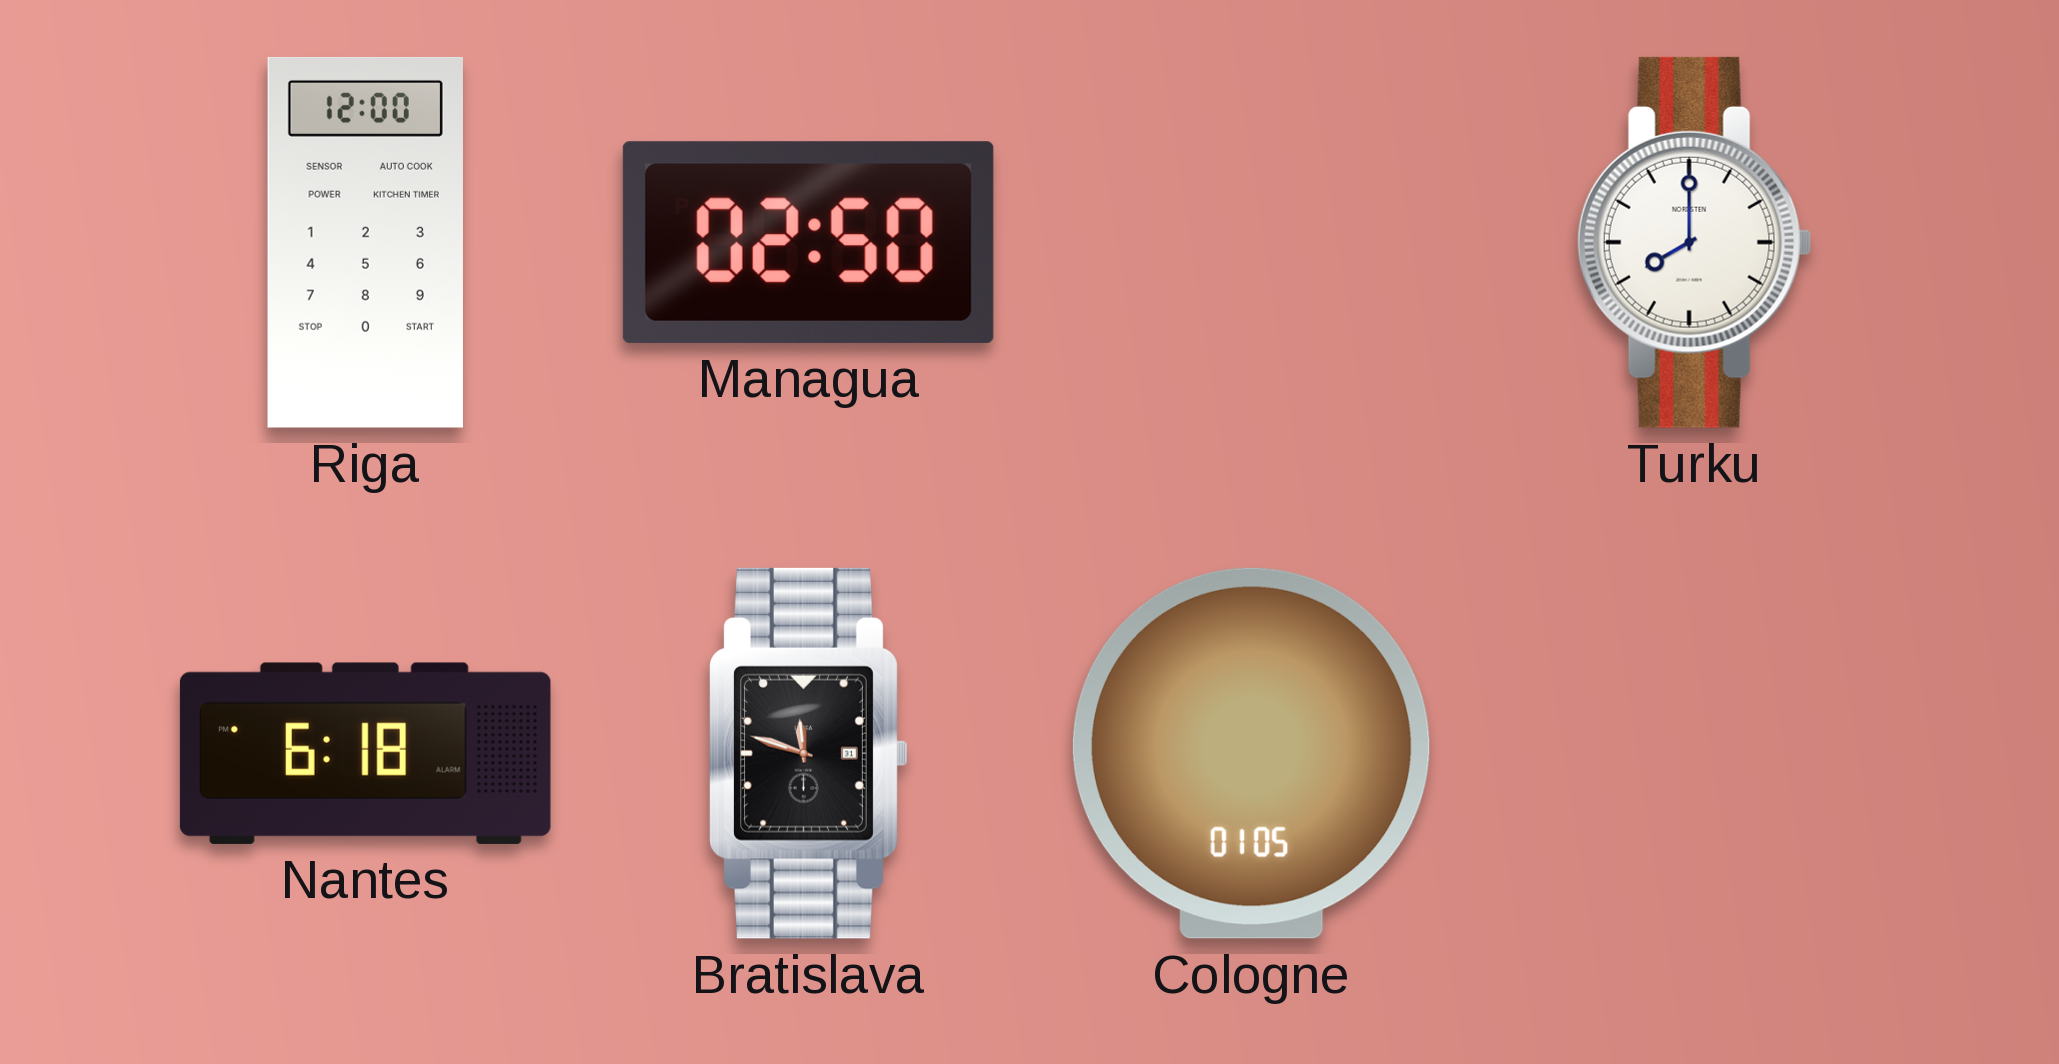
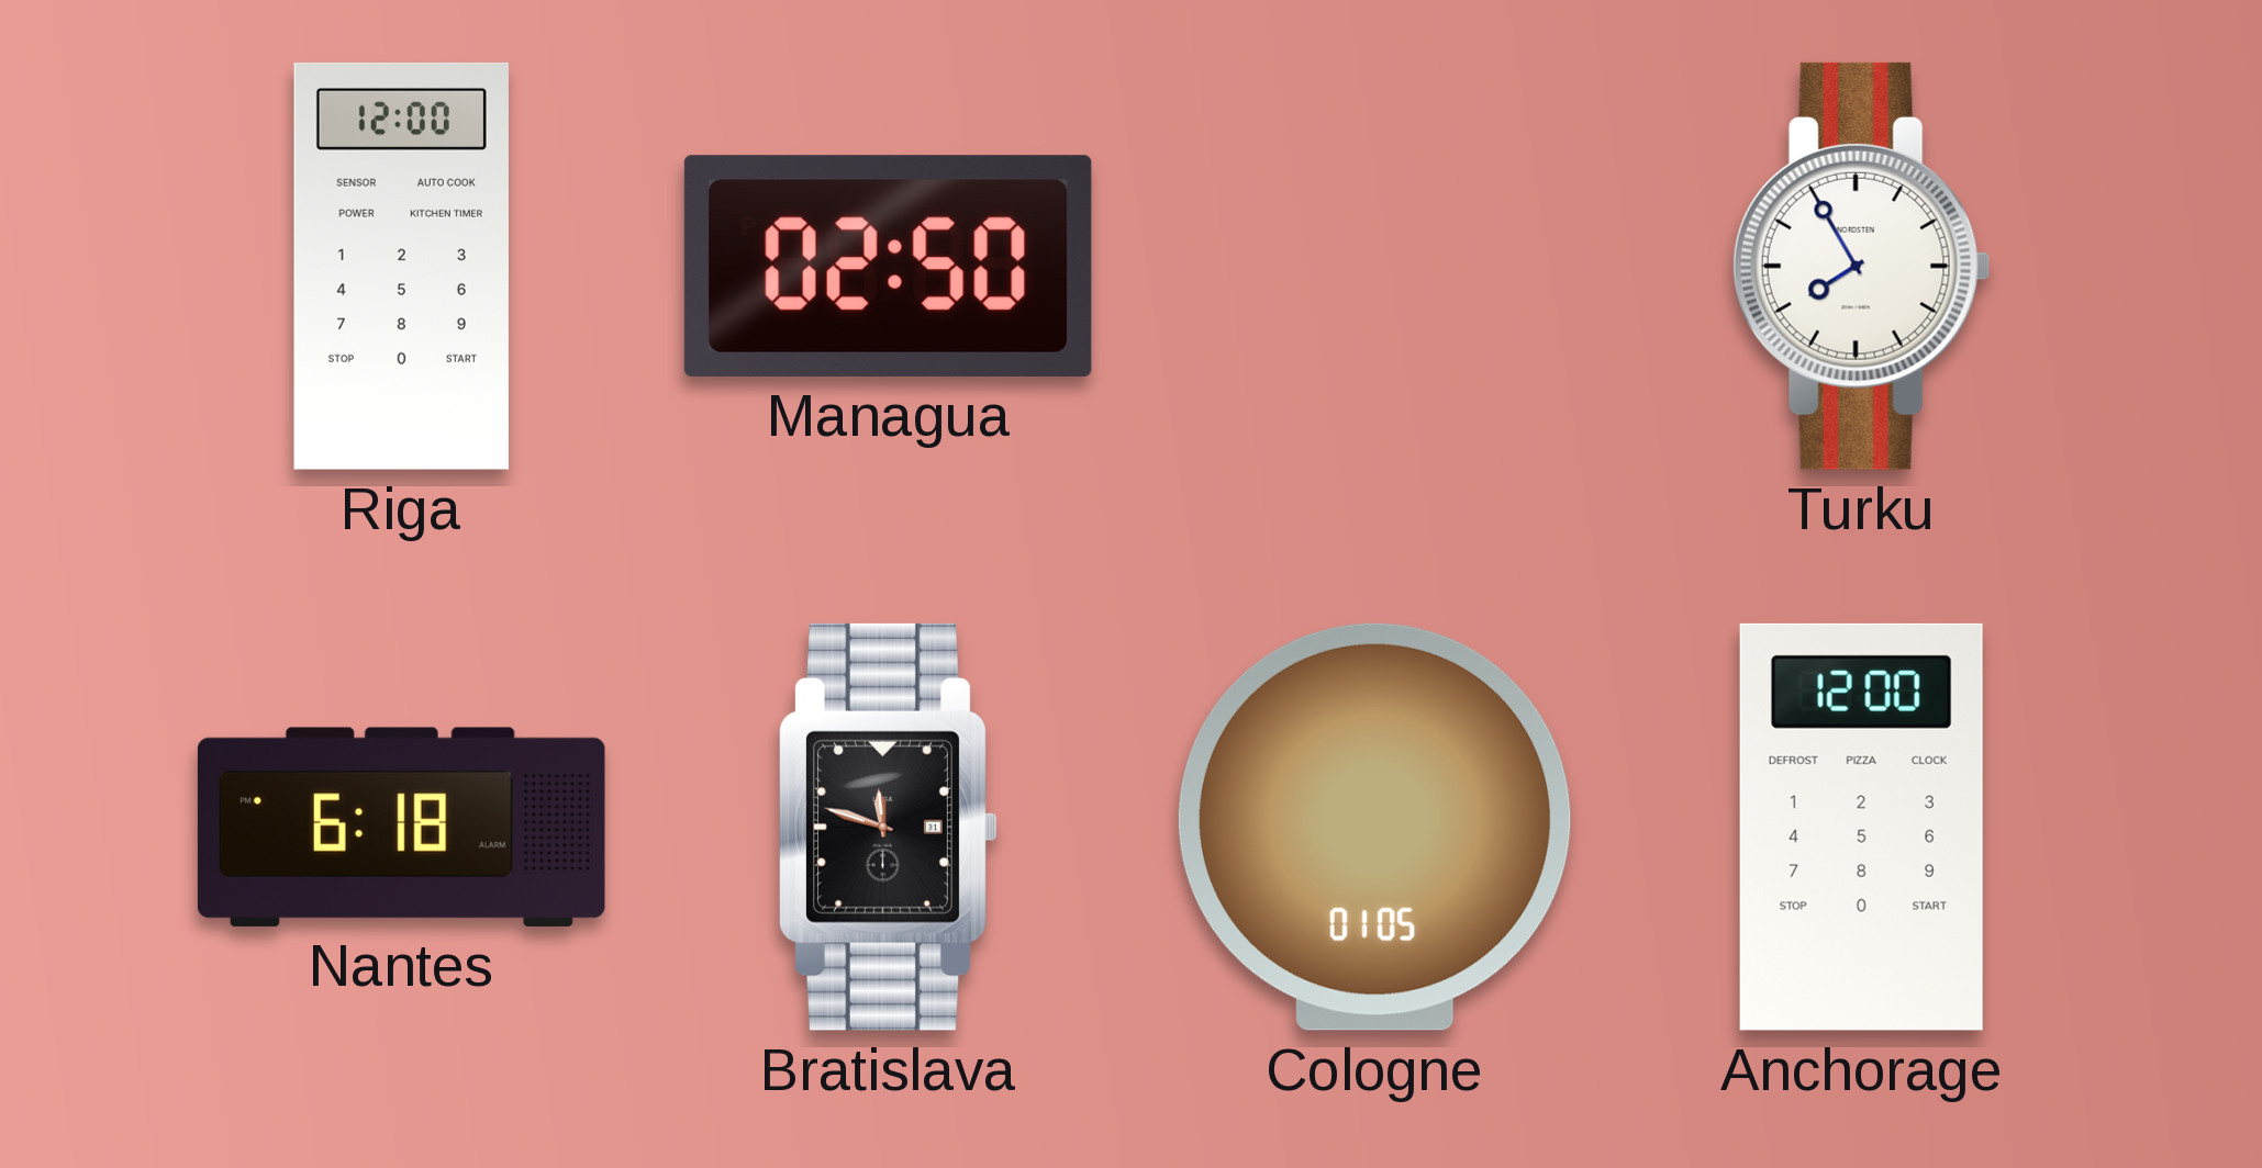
Turku: 8:00 -> 7:55 (1861, 266)
Anchorage: none -> 12:00 (1861, 827)
